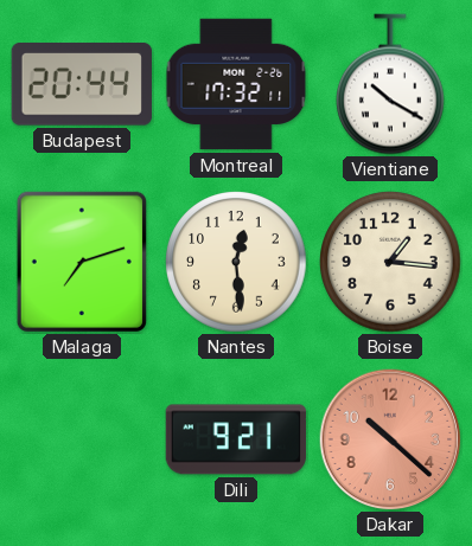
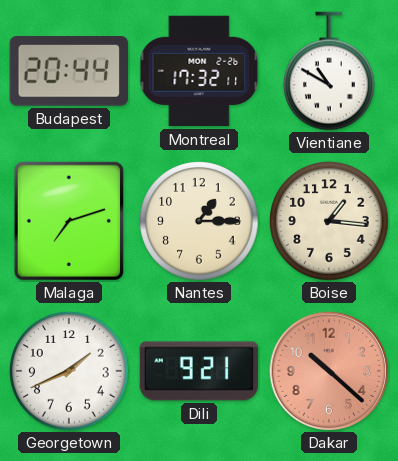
Vientiane: 10:20 -> 10:50 (330, 71)
Nantes: 12:29 -> 1:15 (199, 221)
Georgetown: none -> 1:41 (69, 371)
